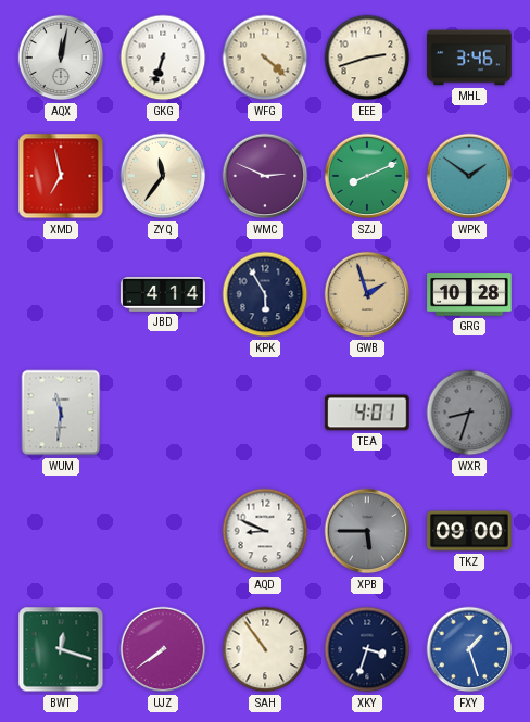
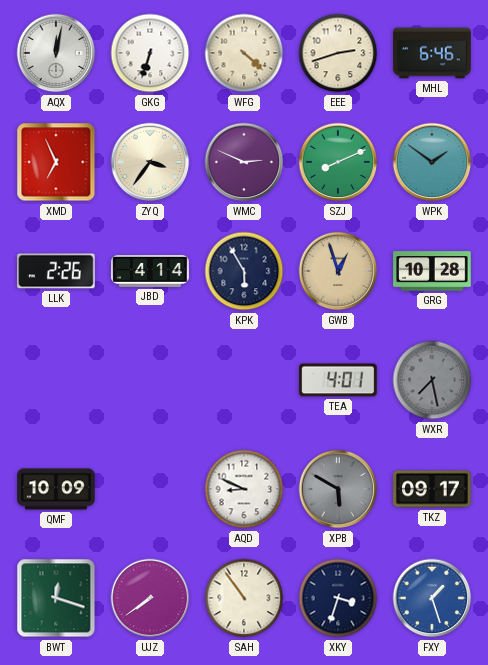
MHL: 3:46 -> 6:46 (432, 53)
XMD: 6:58 -> 6:56 (56, 162)
ZYQ: 11:36 -> 3:36 (150, 162)
LLK: none -> 2:26 (56, 271)
GWB: 1:57 -> 12:57 (338, 271)
WUM: 11:31 -> none (61, 413)
WXR: 8:33 -> 7:28 (432, 380)
QMF: none -> 10:09 (56, 489)
XPB: 5:45 -> 5:50 (338, 489)
TKZ: 09:00 -> 09:17 (432, 489)
